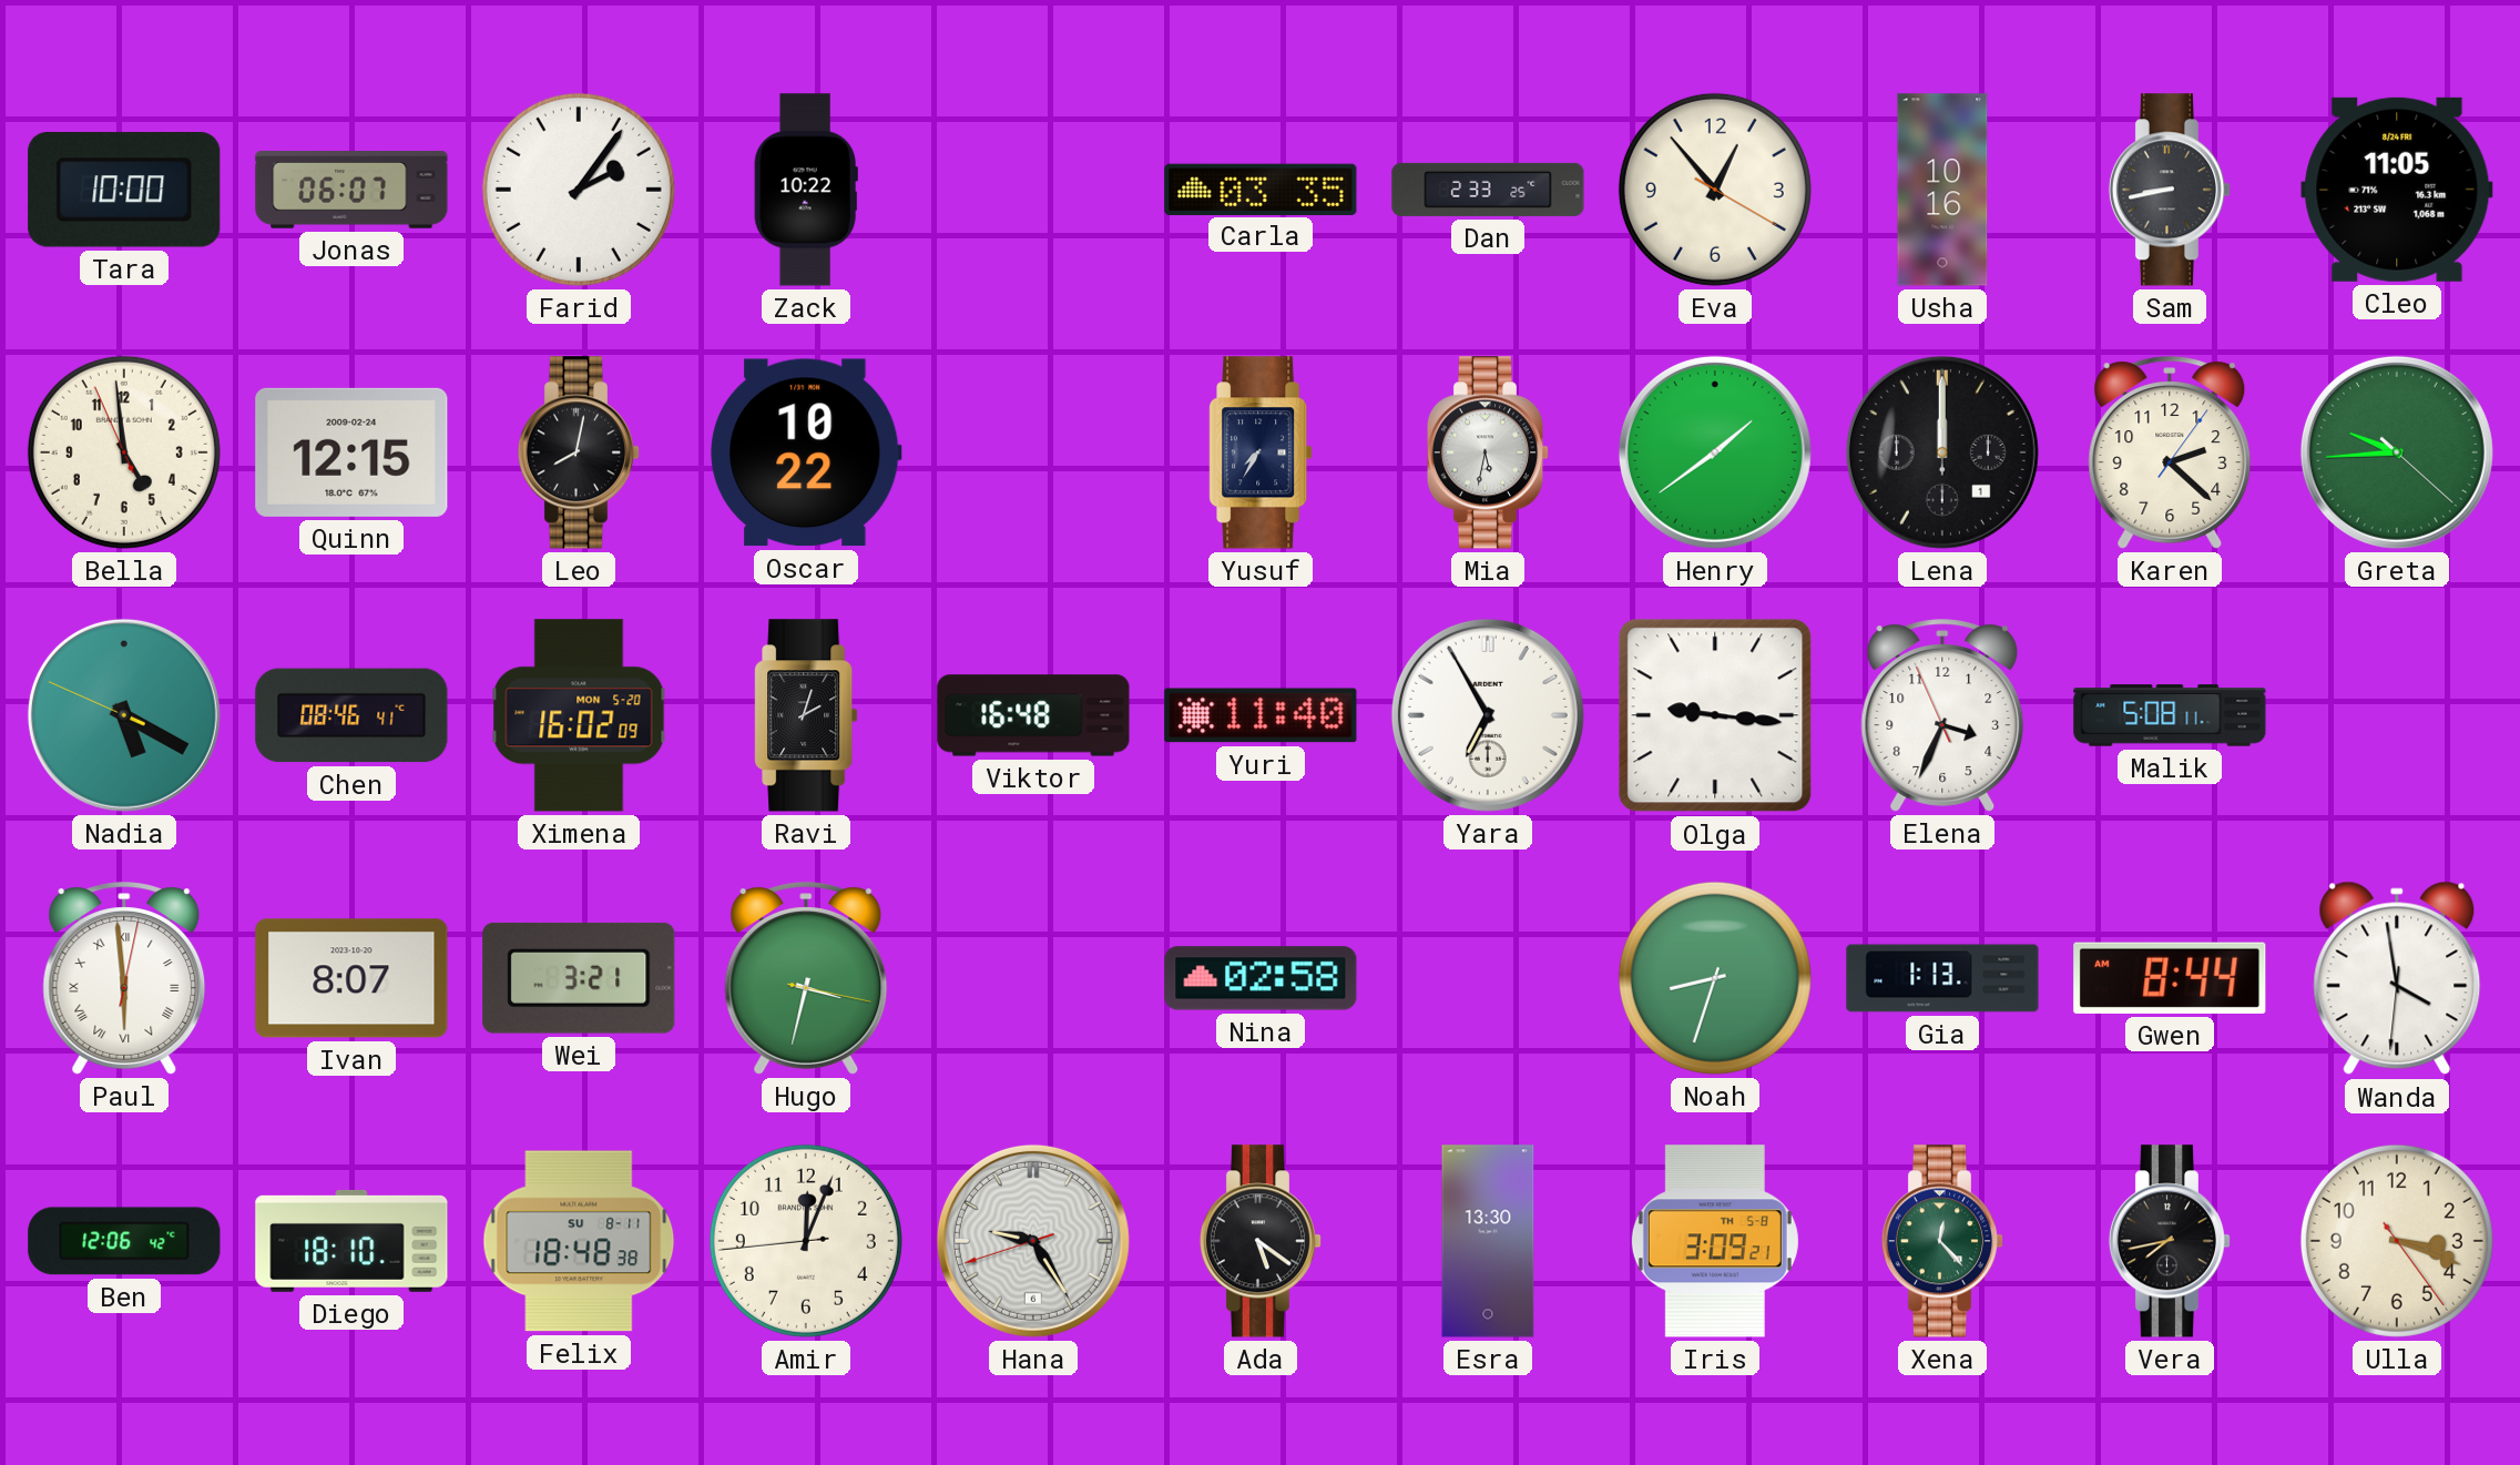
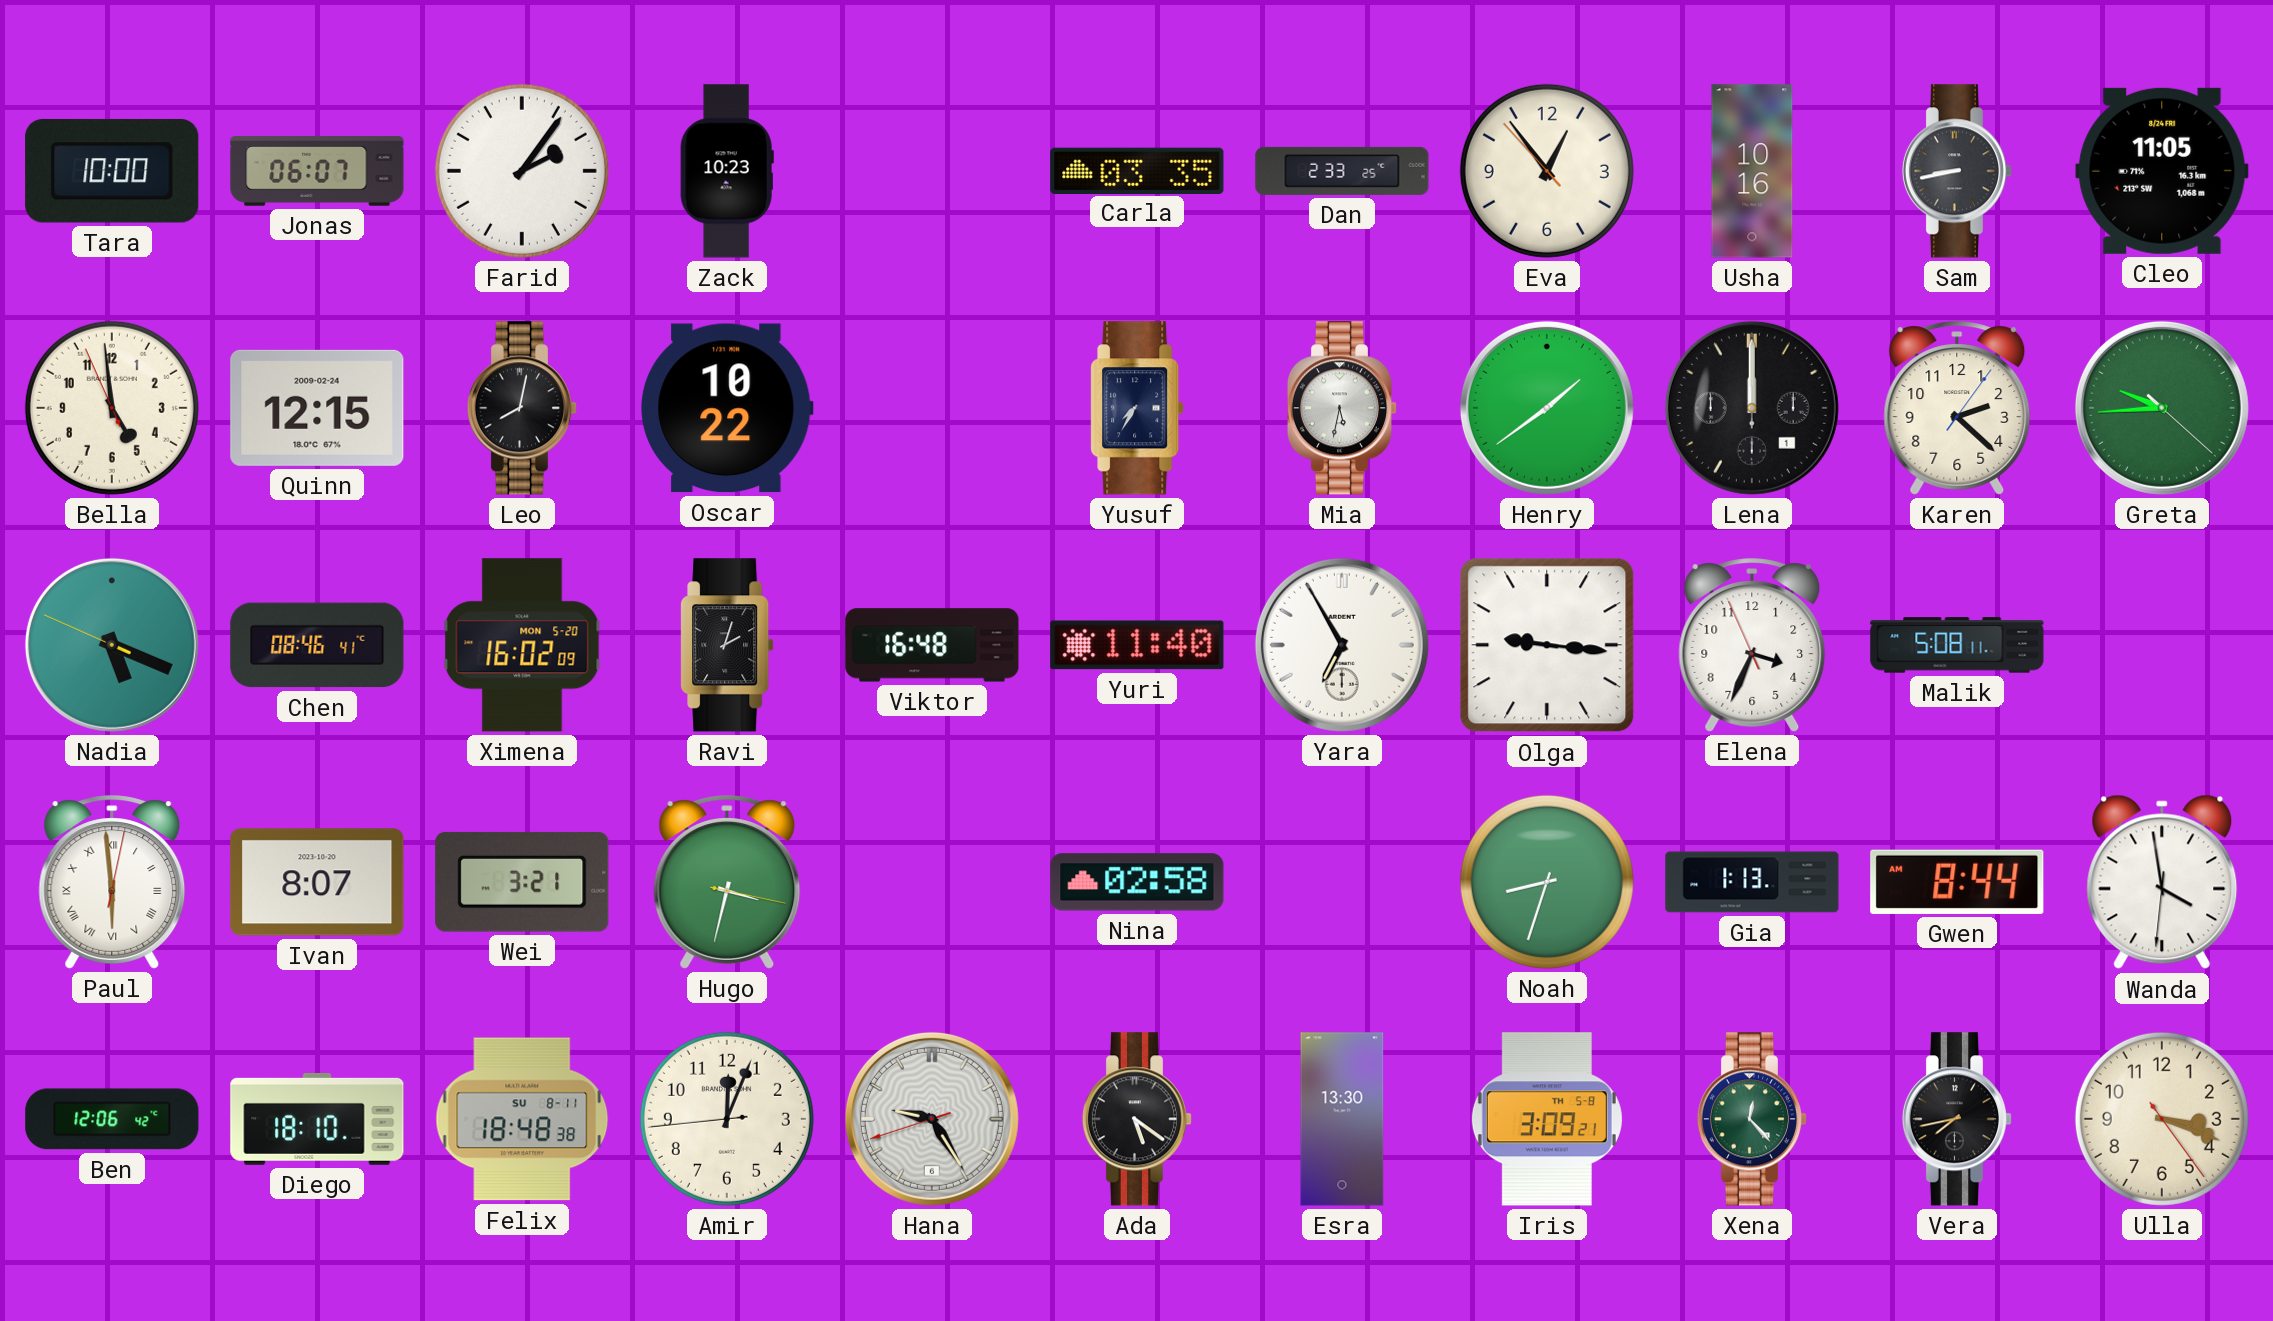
Zack: 10:22 -> 10:23 (727, 171)
Eva: 12:53:20 -> 12:53:53 (1547, 171)
Nadia: 5:19 -> 5:18 (112, 645)
